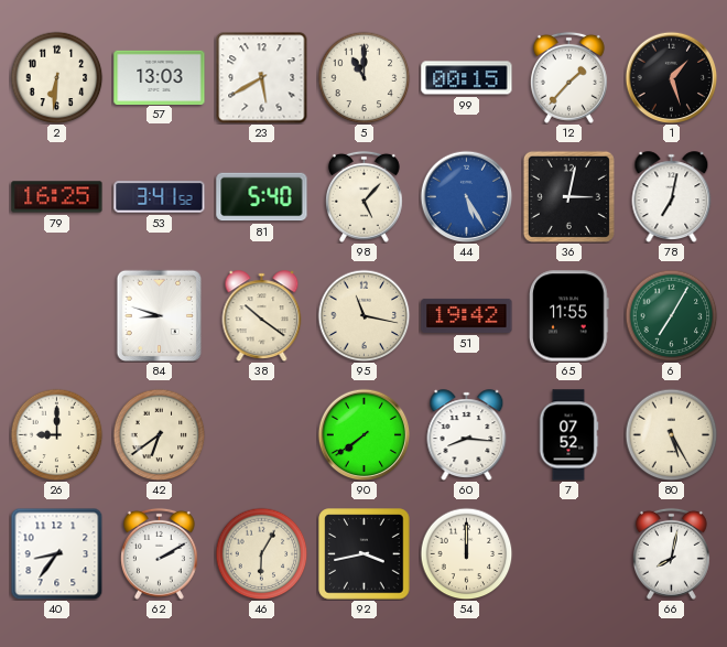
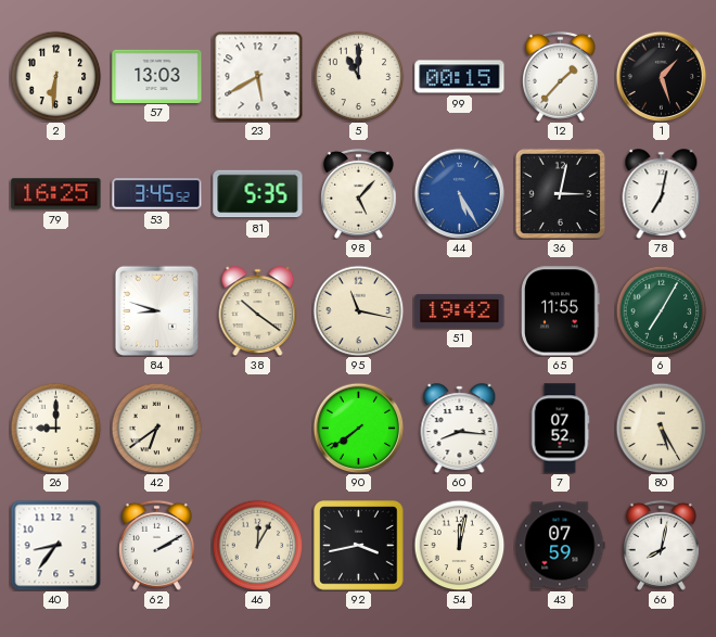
53: 3:41 -> 3:45 (157, 194)
81: 5:40 -> 5:35 (258, 194)
46: 6:05 -> 12:05 (257, 545)
54: 12:00 -> 12:02 (459, 545)
43: none -> 07:59 (560, 546)
